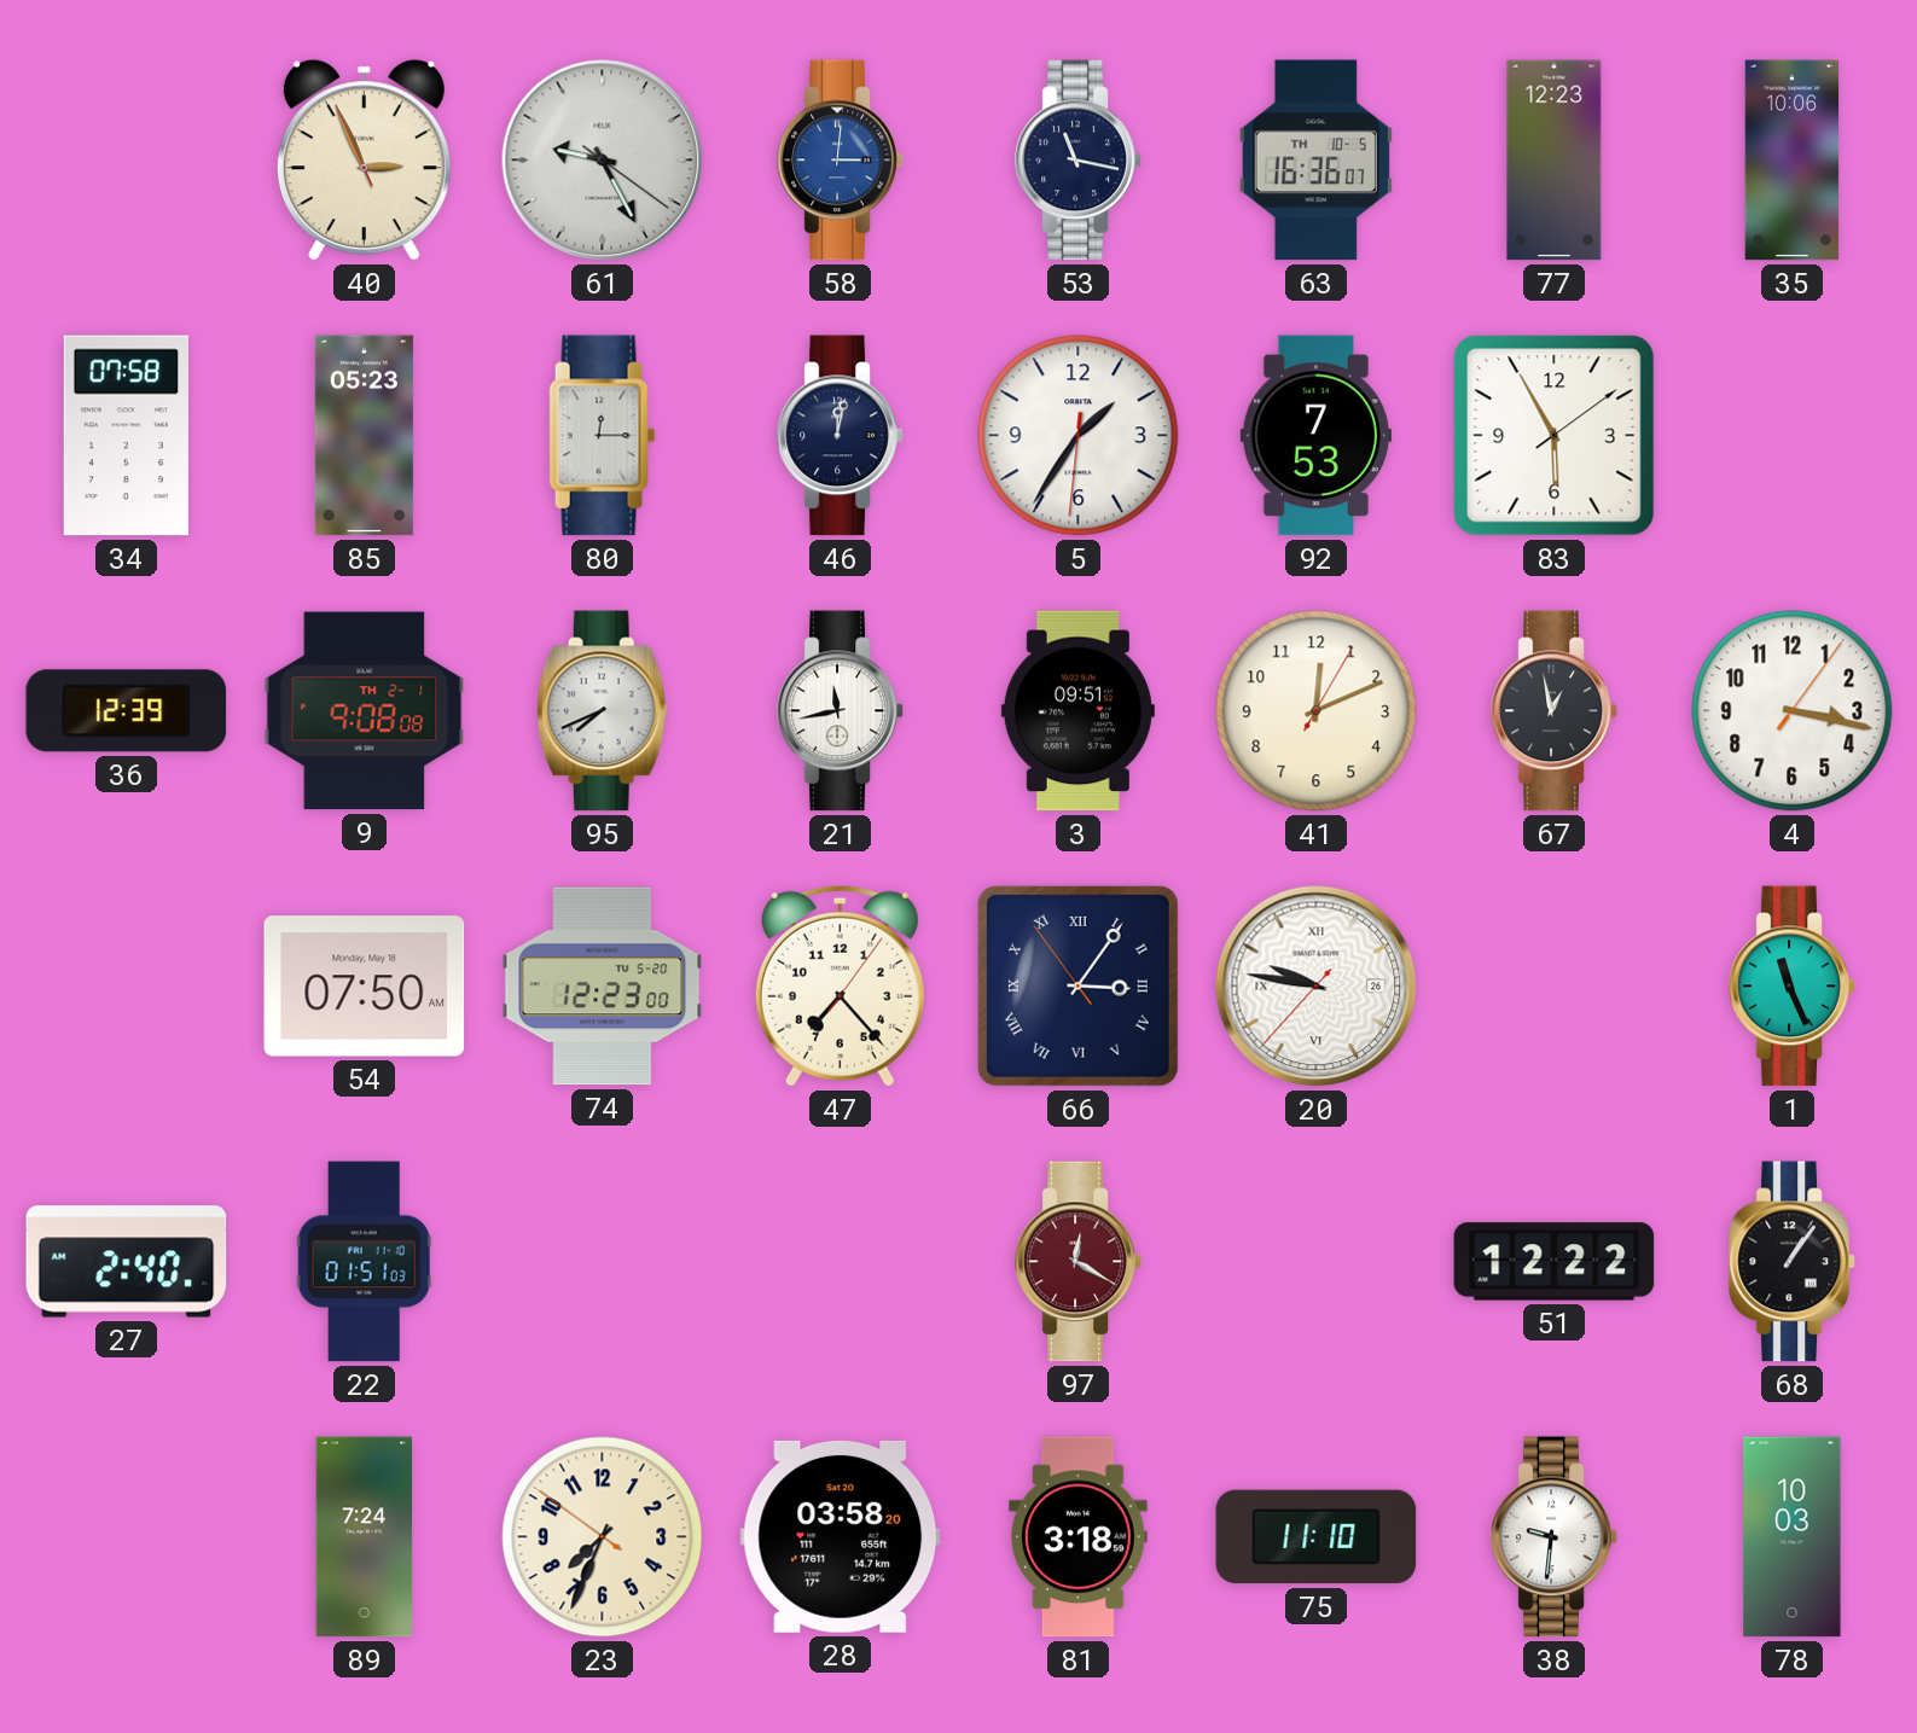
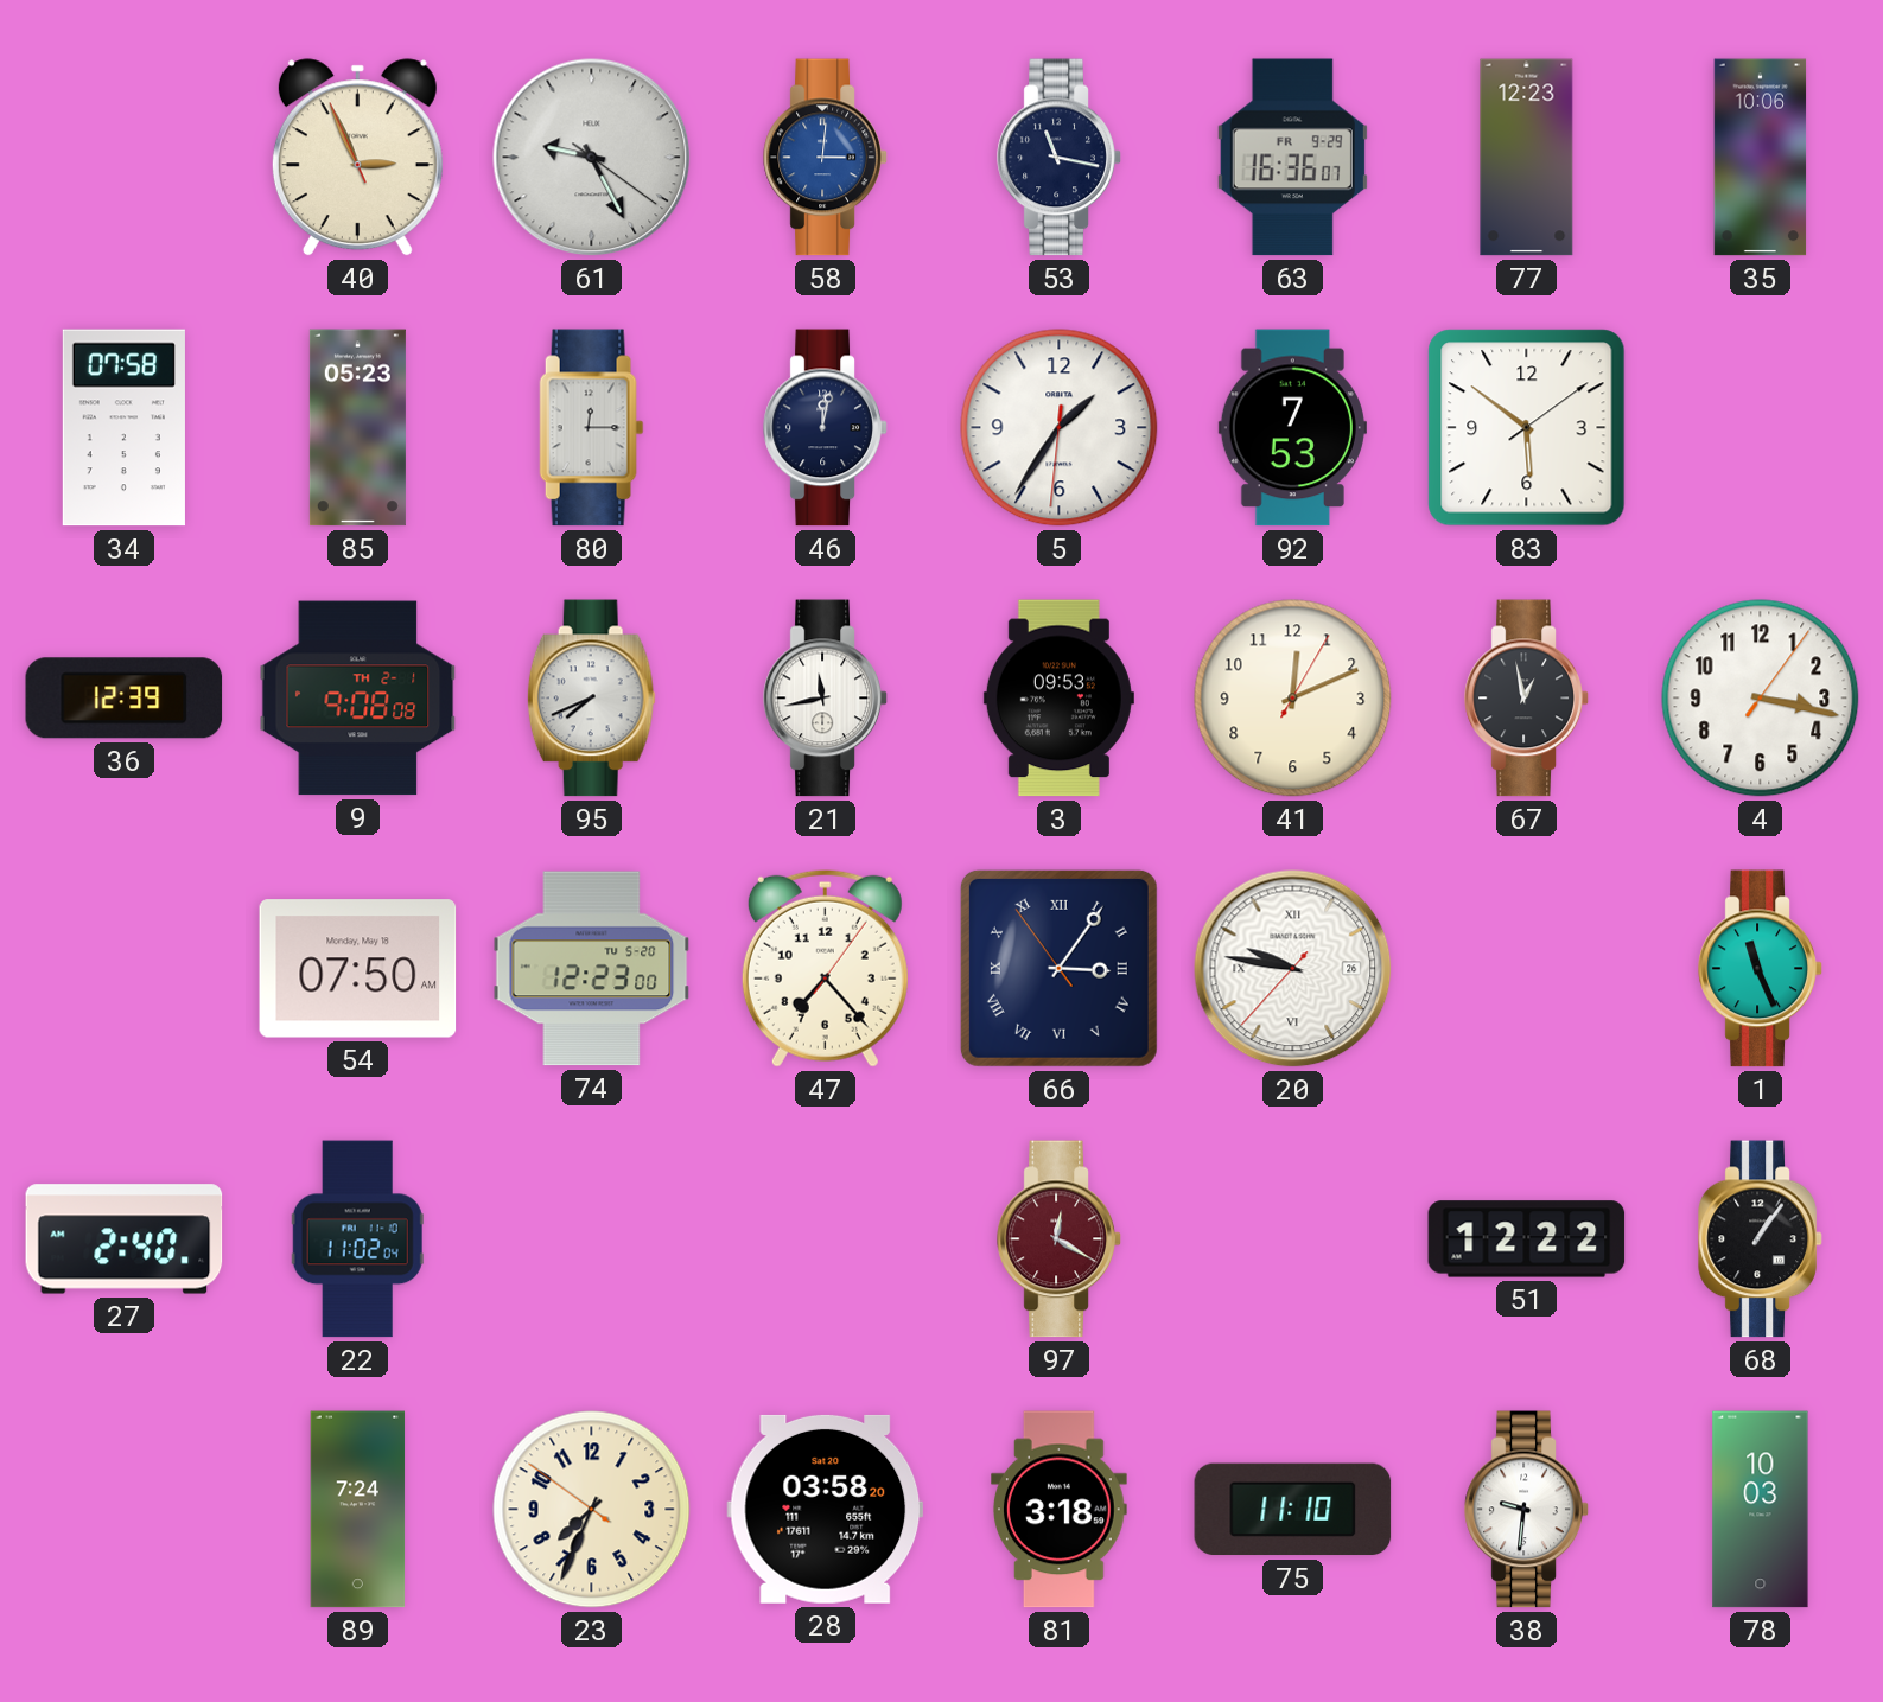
63 date: TH 10-5 -> FR 9-29 (1292, 158)
83: 5:55 -> 5:51 (1527, 428)
3: 09:51 -> 09:53 (1058, 699)
22: 01:51 -> 11:02 (357, 1239)
